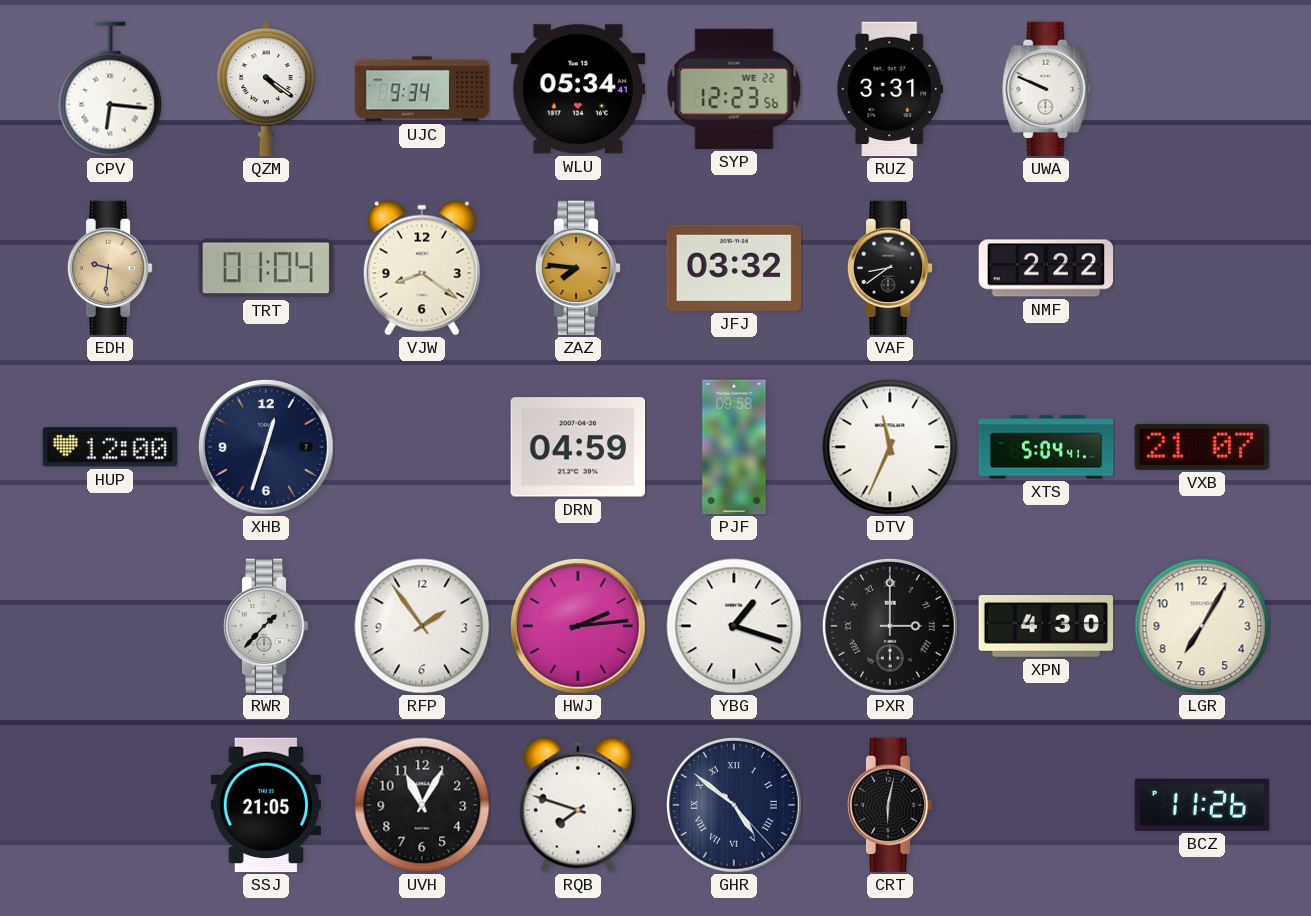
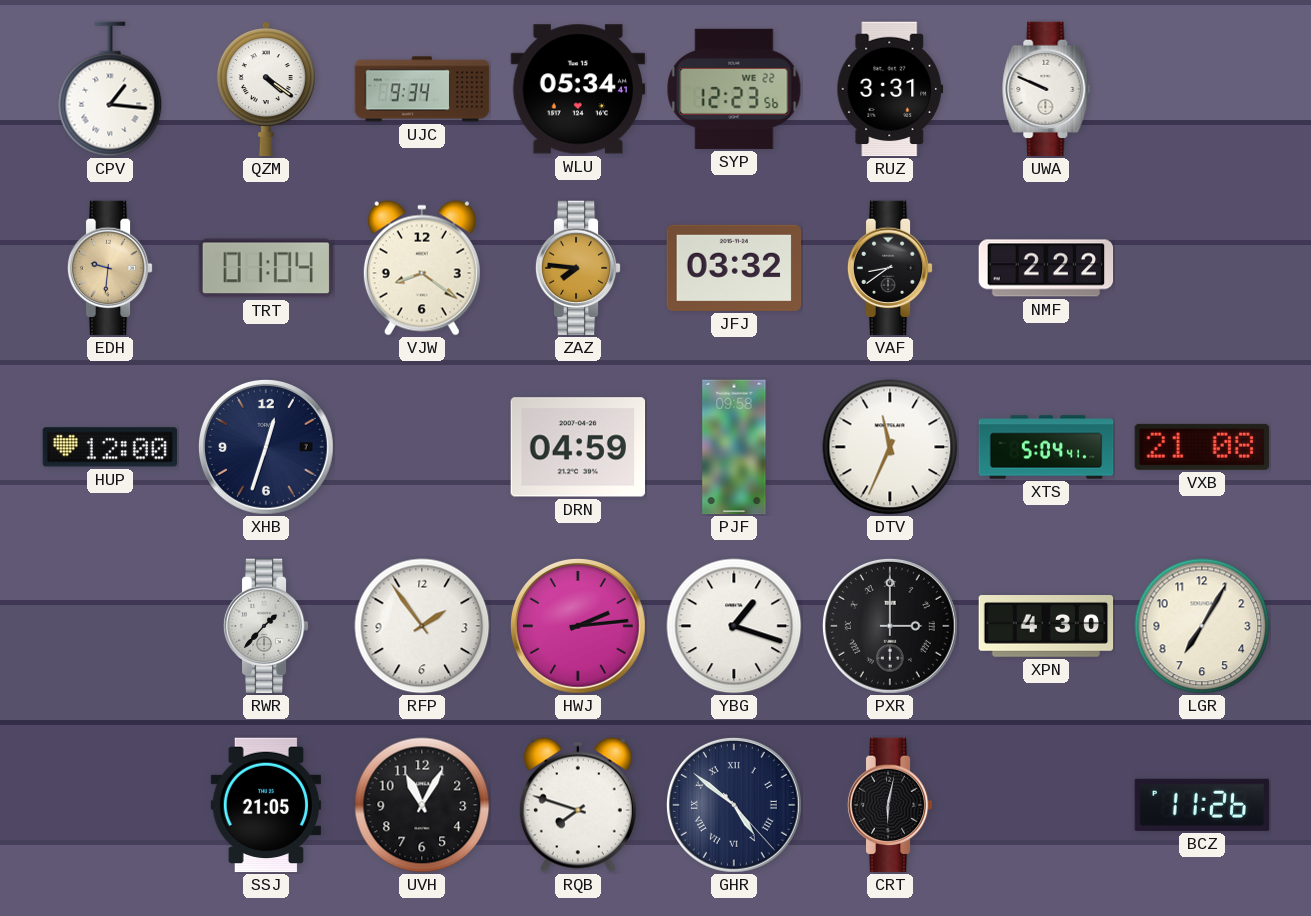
CPV: 6:16 -> 1:16 (110, 89)
VXB: 21:07 -> 21:08 (1201, 447)
